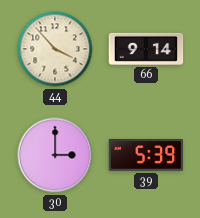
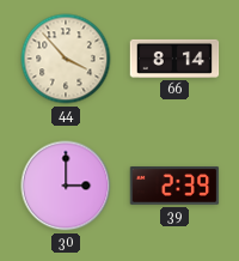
66: 9:14 -> 8:14 (174, 59)
39: 5:39 -> 2:39 (174, 186)
